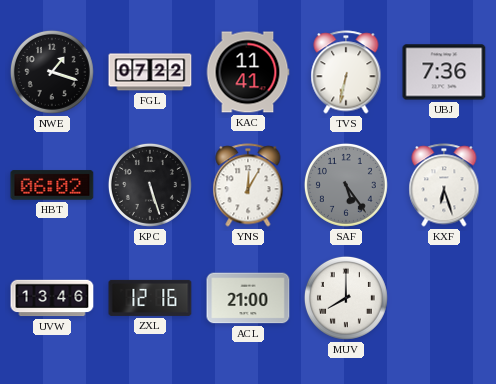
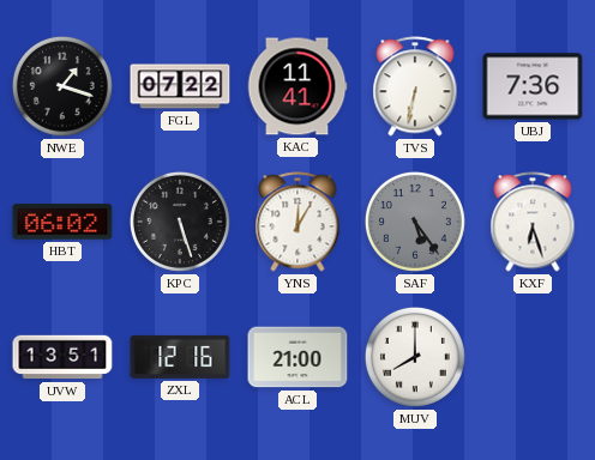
UVW: 13:46 -> 13:51 (62, 357)
